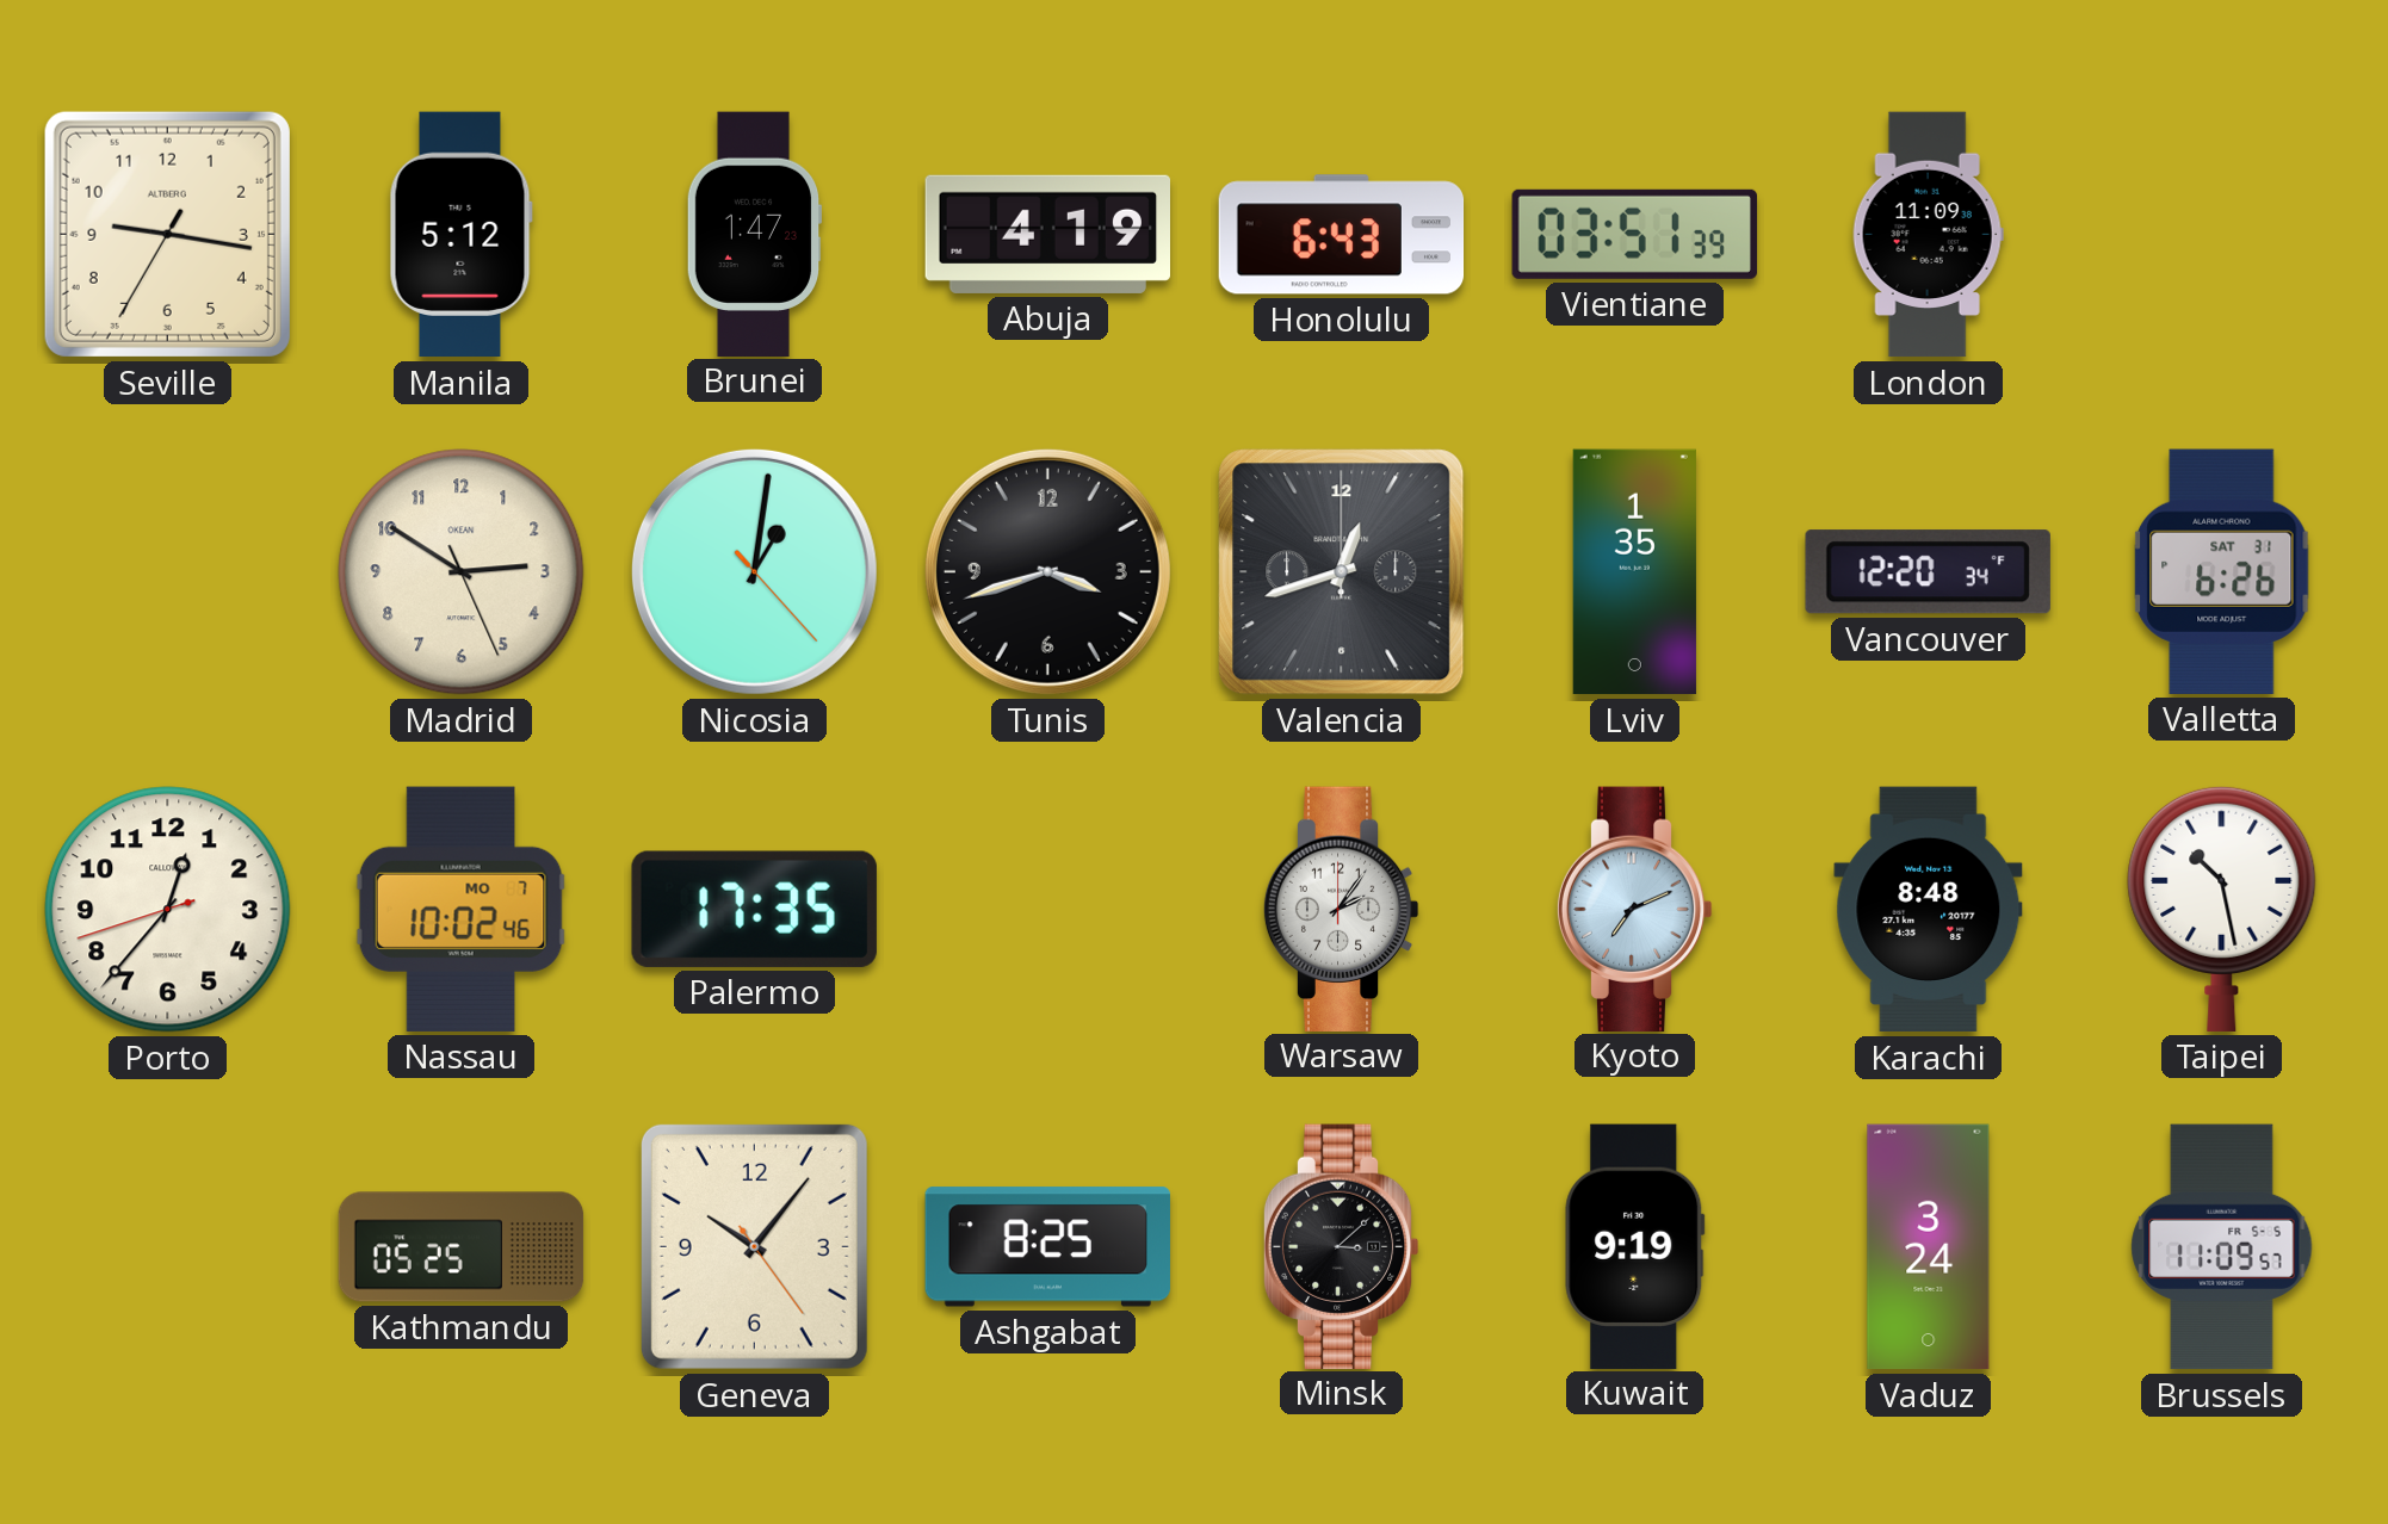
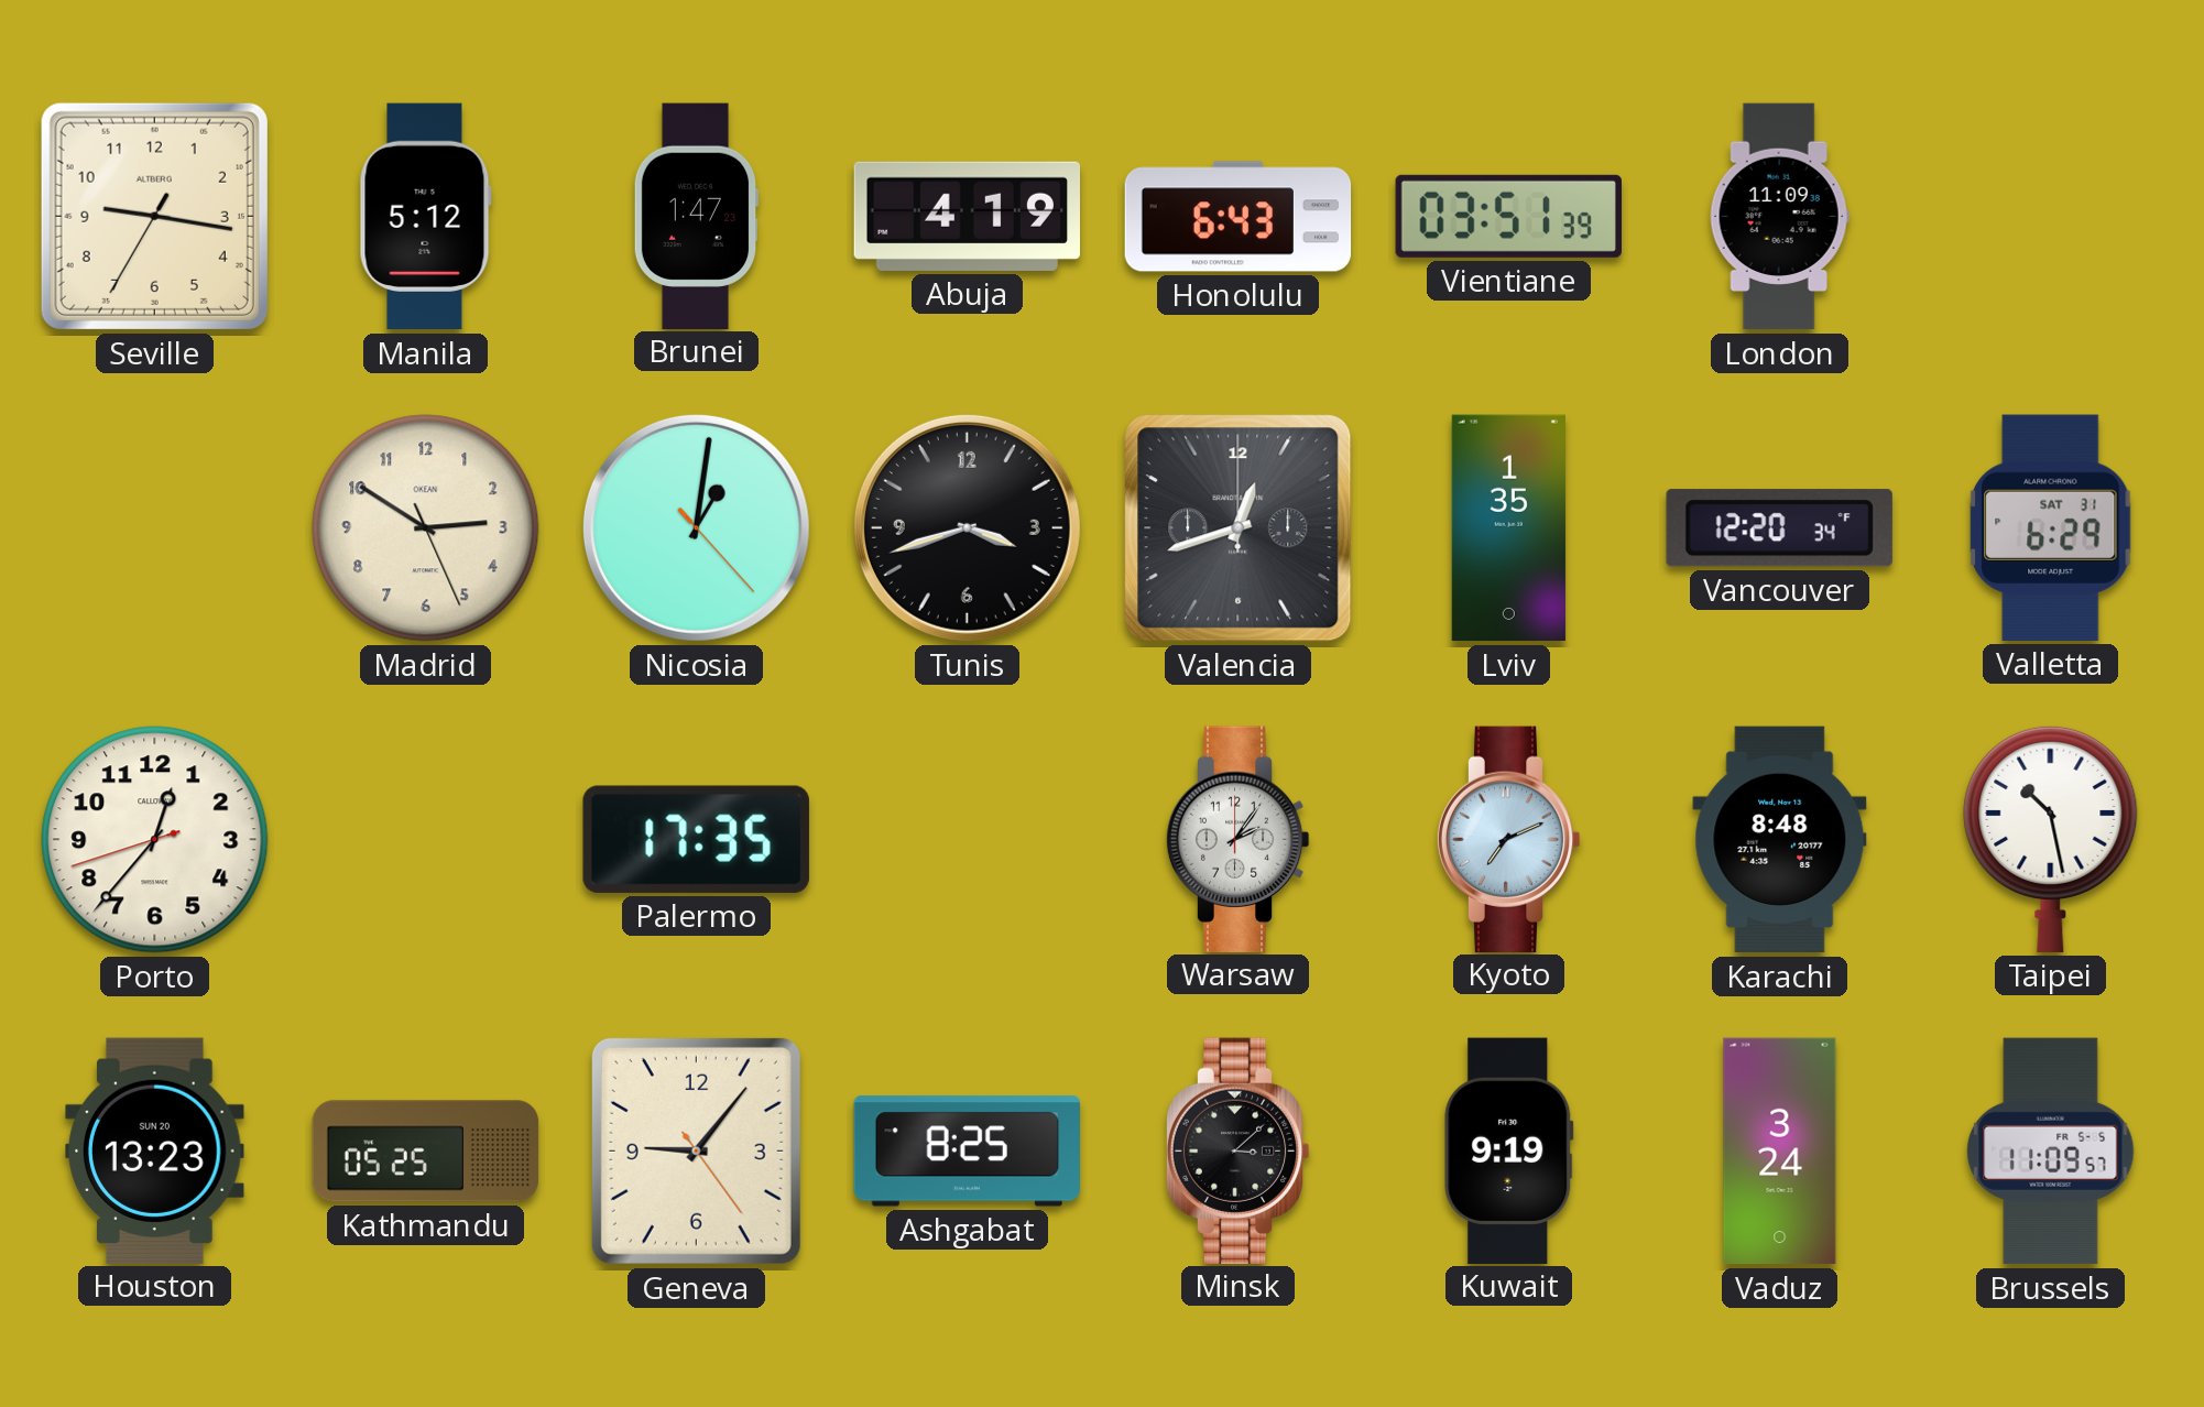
Valletta: 6:26 -> 6:29 (2051, 527)
Nassau: 10:02 -> none (460, 909)
Houston: none -> 13:23 (155, 1150)
Geneva: 10:06 -> 9:06 (696, 1150)
